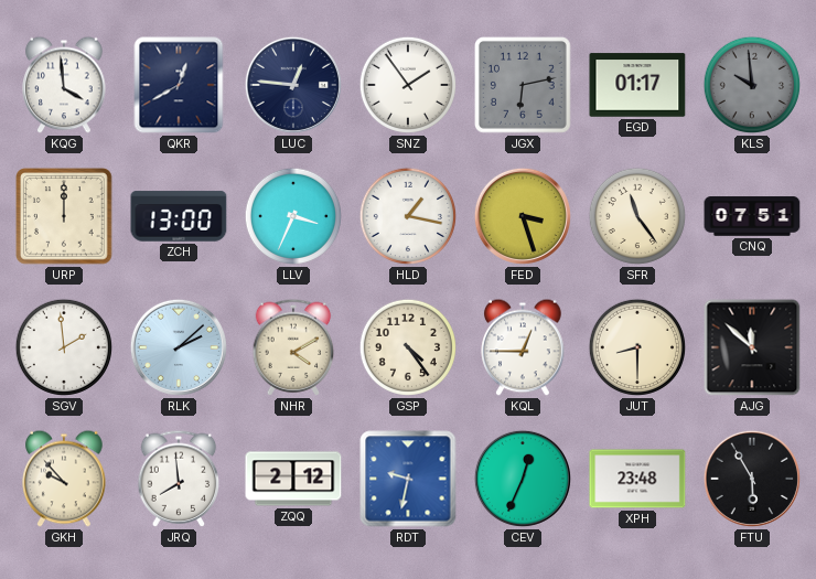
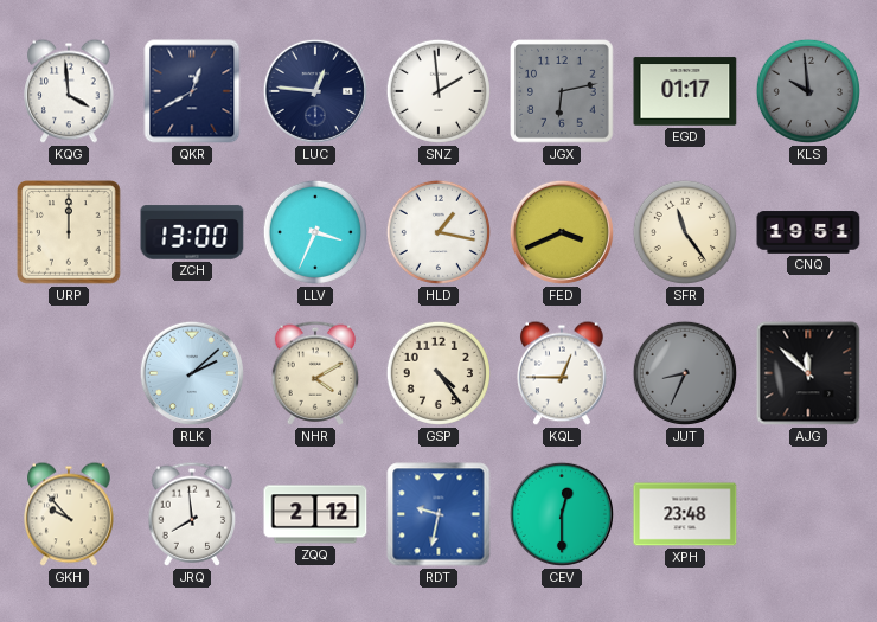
SNZ: 1:54 -> 1:59 (438, 91)
FED: 3:27 -> 3:41 (562, 232)
CNQ: 07:51 -> 19:51 (808, 232)
SGV: 1:59 -> none (64, 347)
JUT: 8:30 -> 8:34 (685, 373)
JUT dial: cream -> grey (685, 373)
CEV: 12:34 -> 12:30 (562, 514)
FTU: 5:55 -> none (752, 479)
